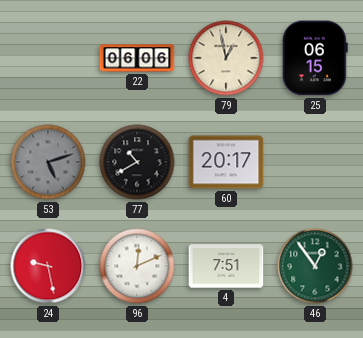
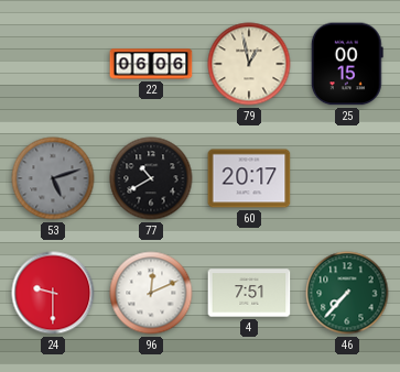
25: 06:15 -> 00:15 (347, 64)
24: 9:28 -> 9:30 (53, 293)
46: 12:54 -> 7:37 (347, 293)
